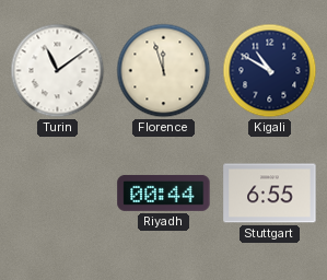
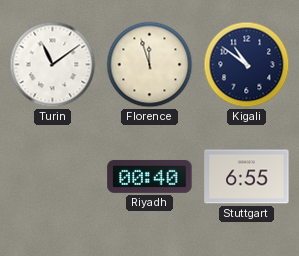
Kigali: 10:50 -> 10:51 (247, 65)
Riyadh: 00:44 -> 00:40 (150, 176)
